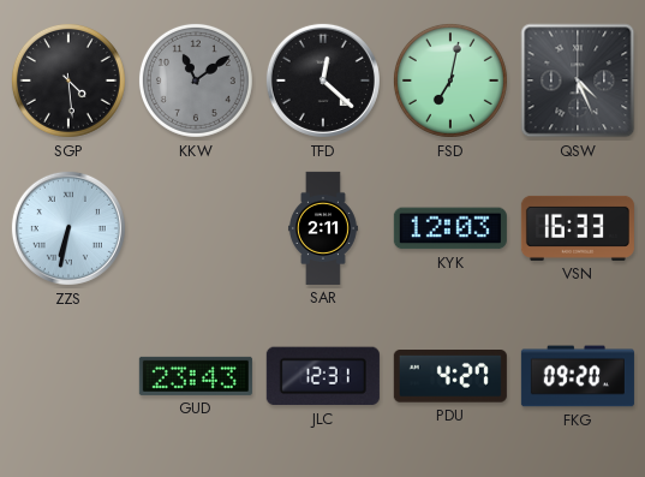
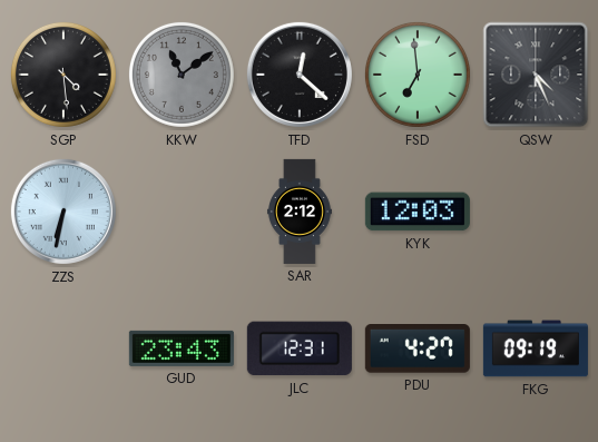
FSD: 7:02 -> 6:59 (418, 75)
SAR: 2:11 -> 2:12 (300, 212)
VSN: 16:33 -> none (578, 228)
FKG: 09:20 -> 09:19 (536, 348)
